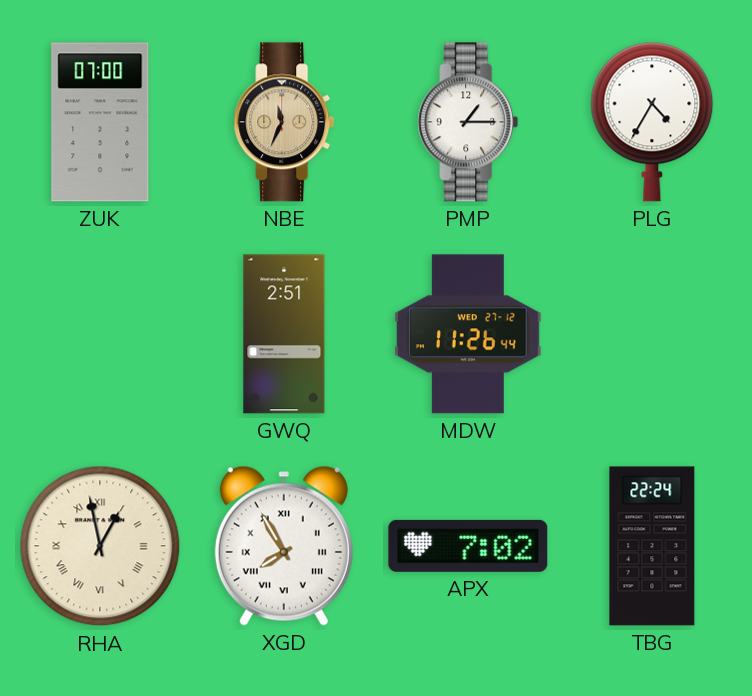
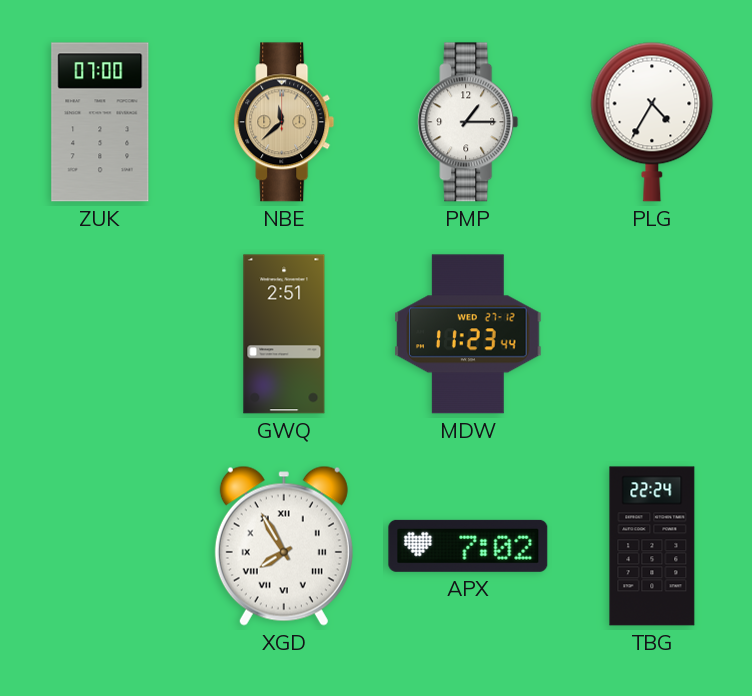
NBE: 11:34 -> 11:38 (284, 122)
MDW: 11:26 -> 11:23 (468, 334)
RHA: 12:58 -> none (100, 546)
